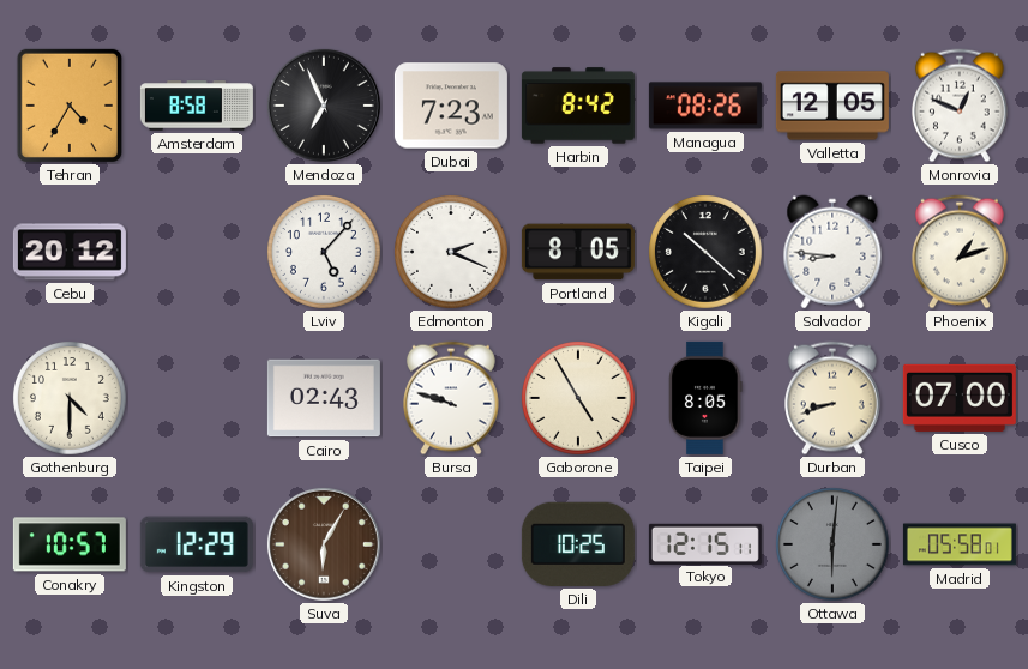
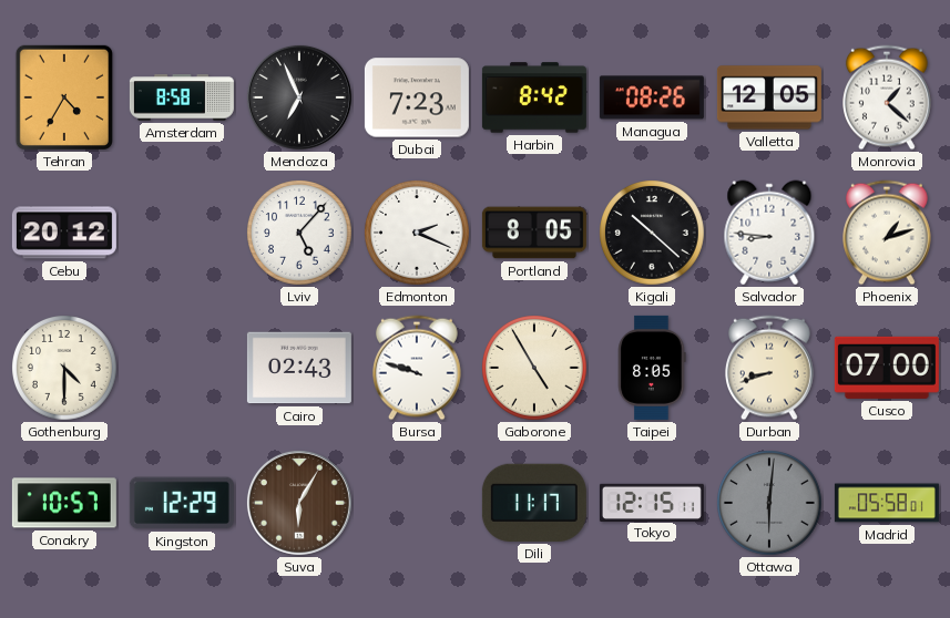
Monrovia: 12:49 -> 1:22 (888, 97)
Dili: 10:25 -> 11:17 (534, 503)
